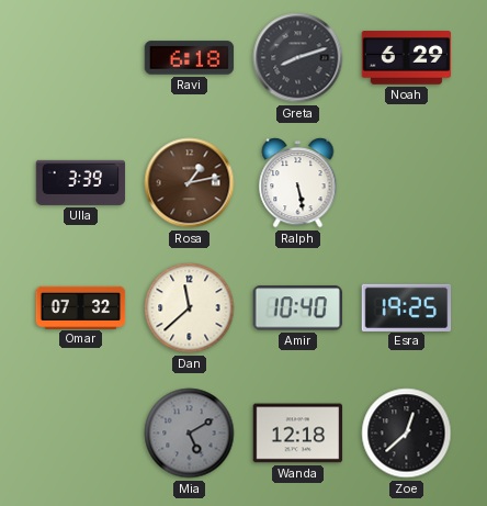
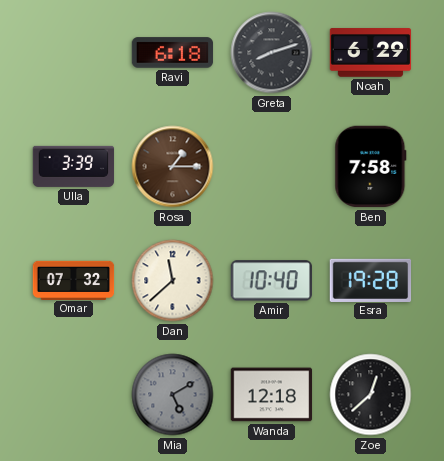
Rosa: 1:13 -> 1:15 (173, 167)
Ralph: 5:28 -> none (298, 183)
Ben: none -> 7:58 (371, 167)
Esra: 19:25 -> 19:28 (371, 280)
